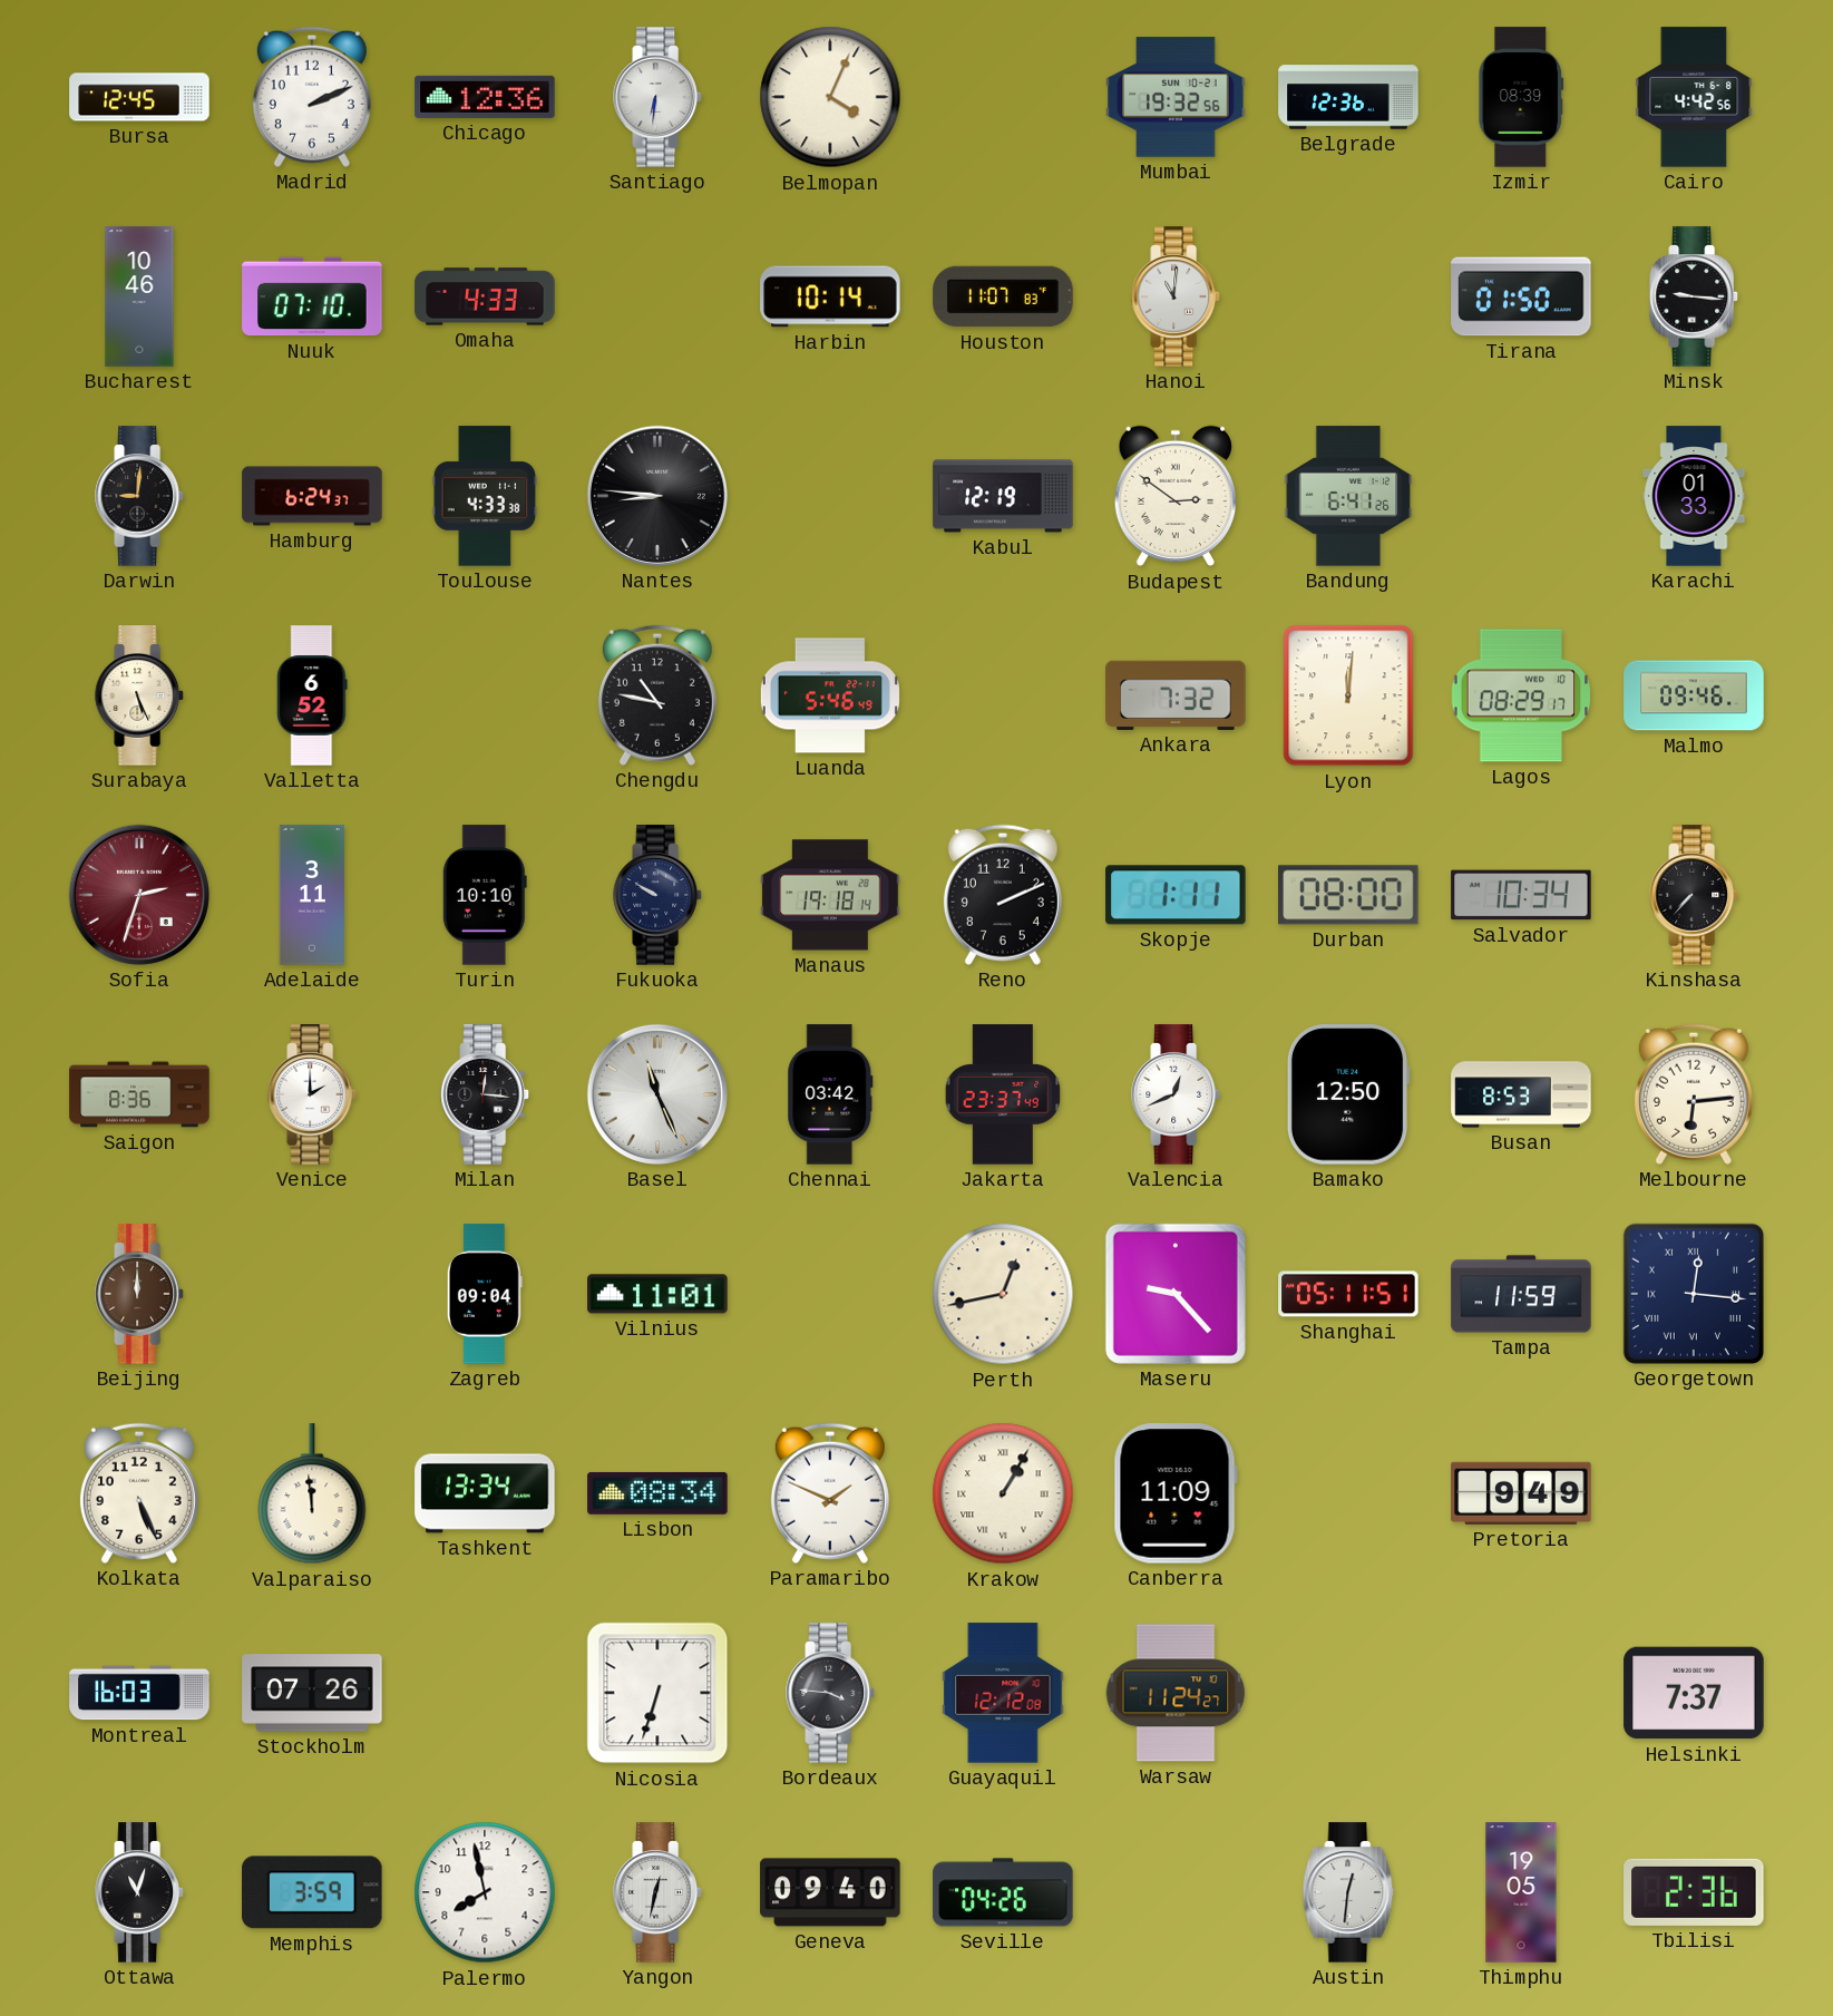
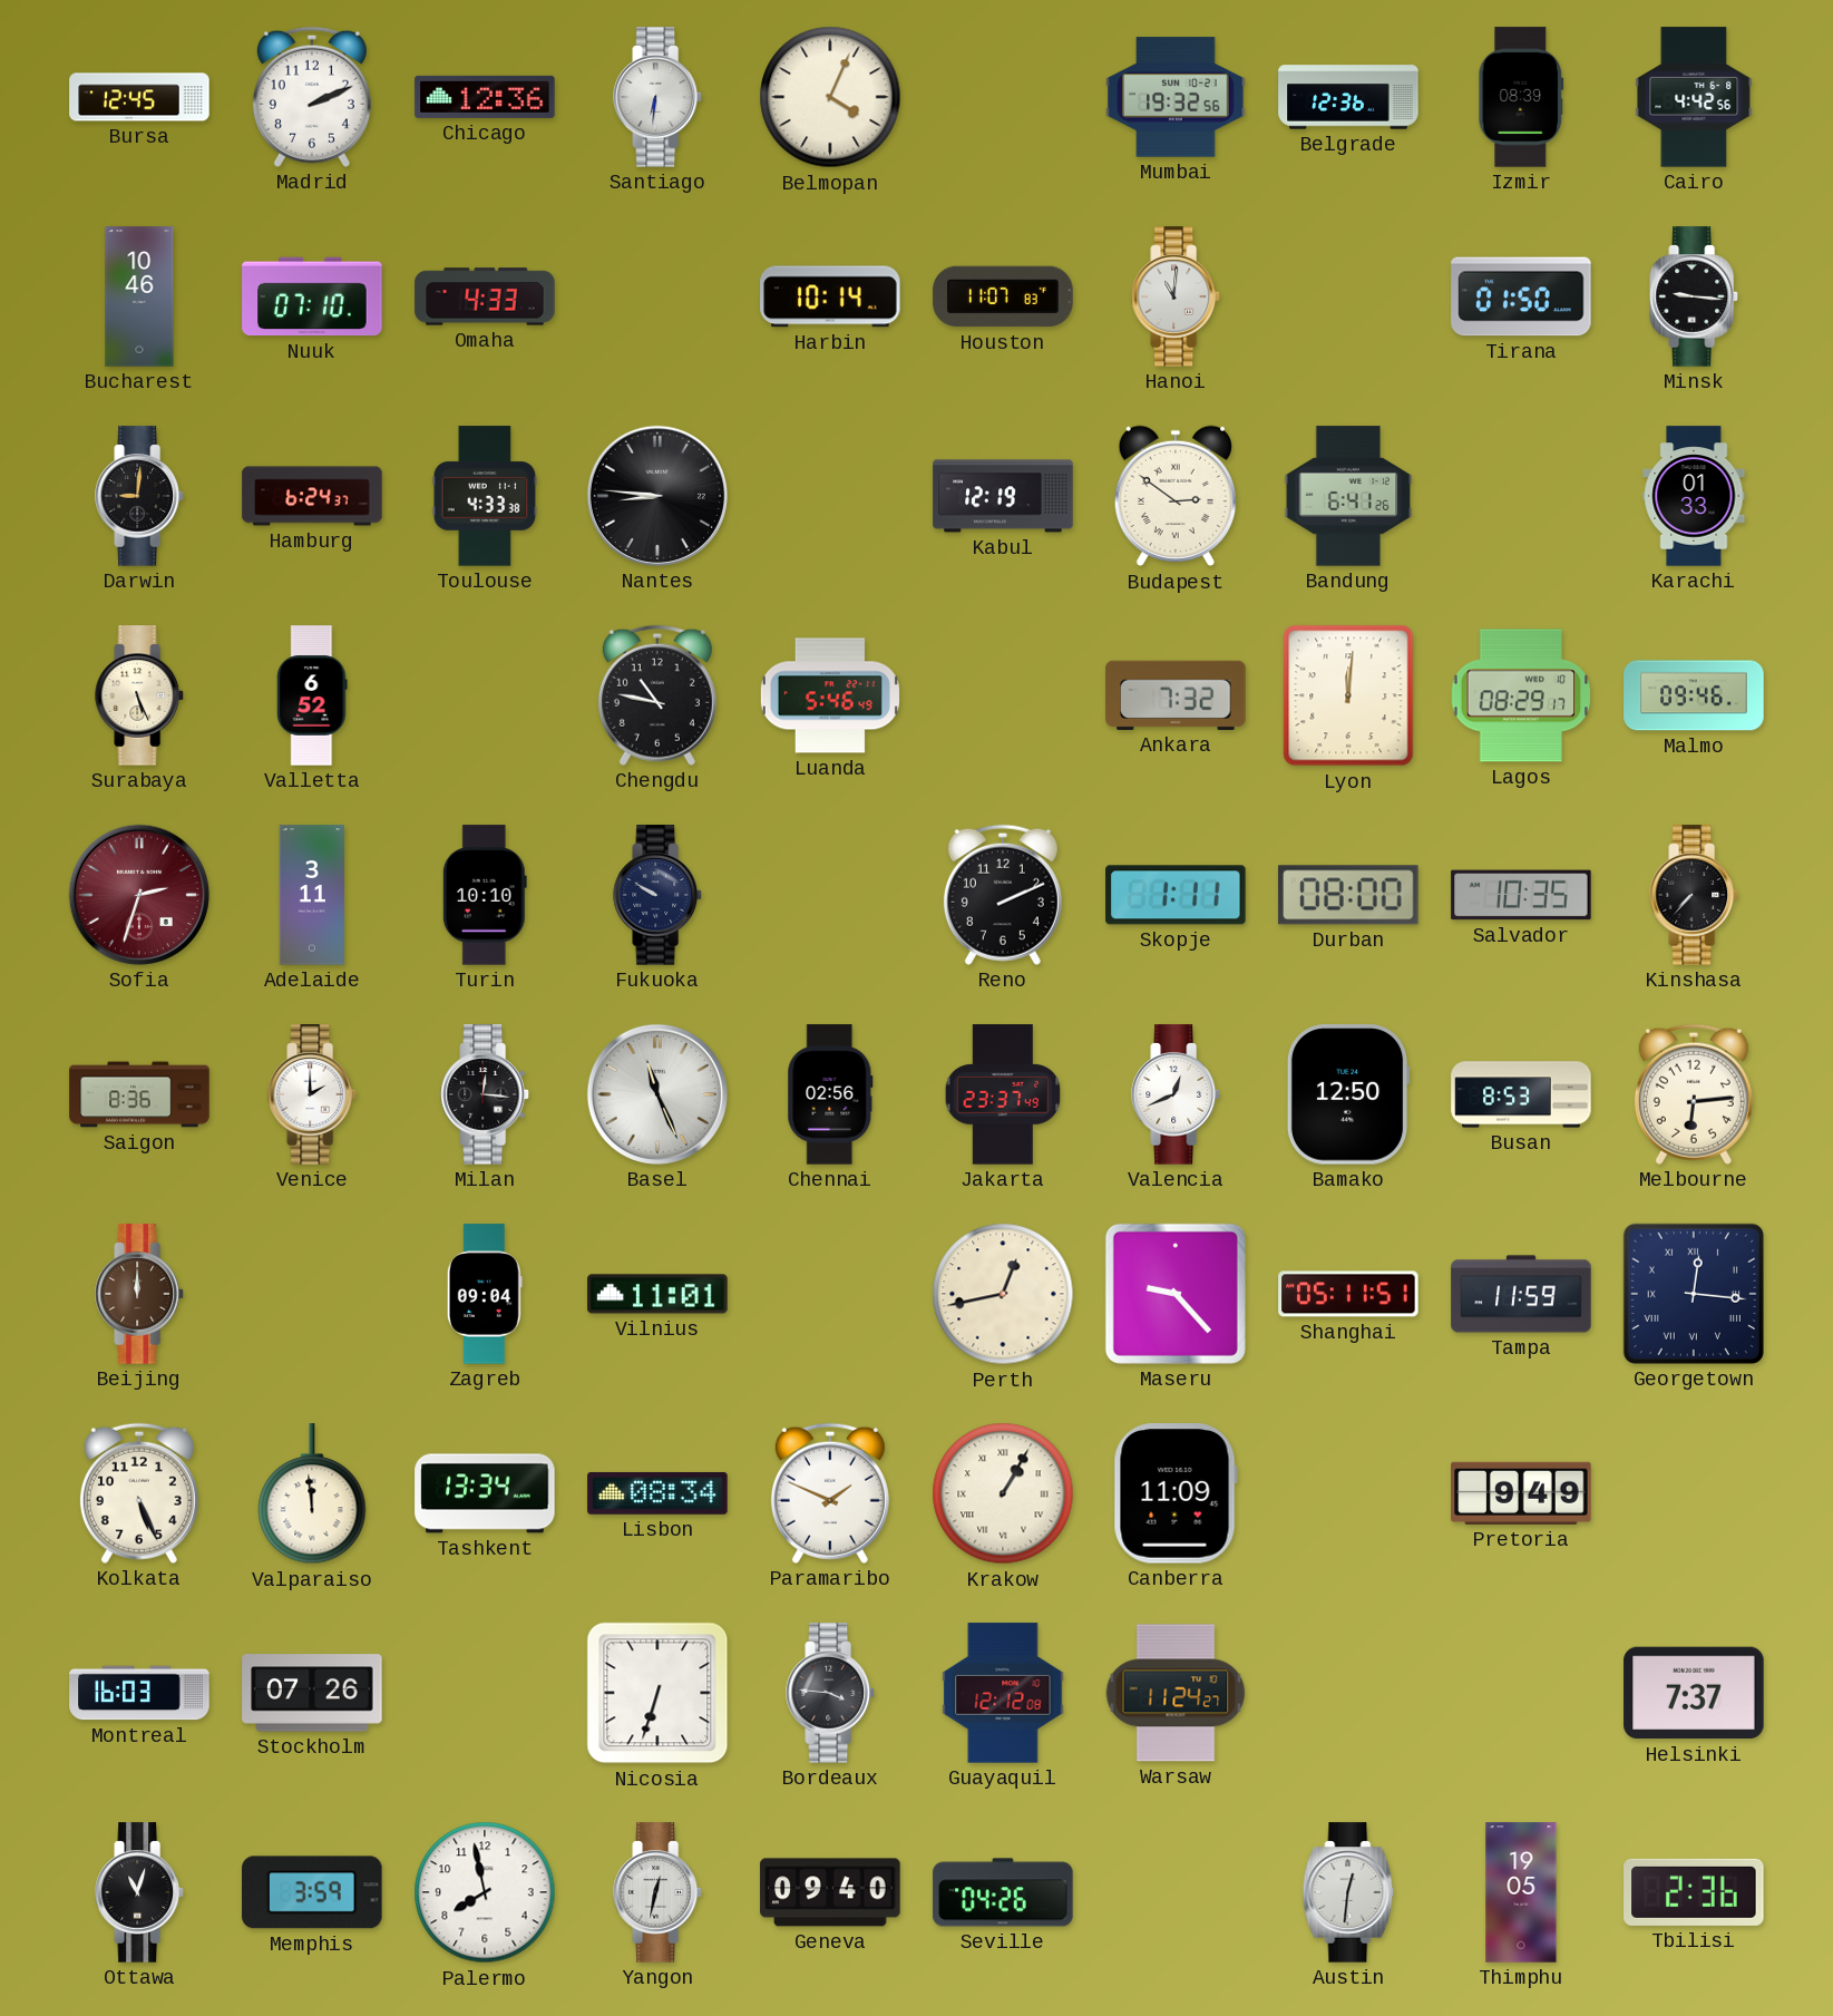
Manaus: 19:18 -> none (830, 895)
Salvador: 10:34 -> 10:35 (1521, 895)
Chennai: 03:42 -> 02:56 (830, 1094)
